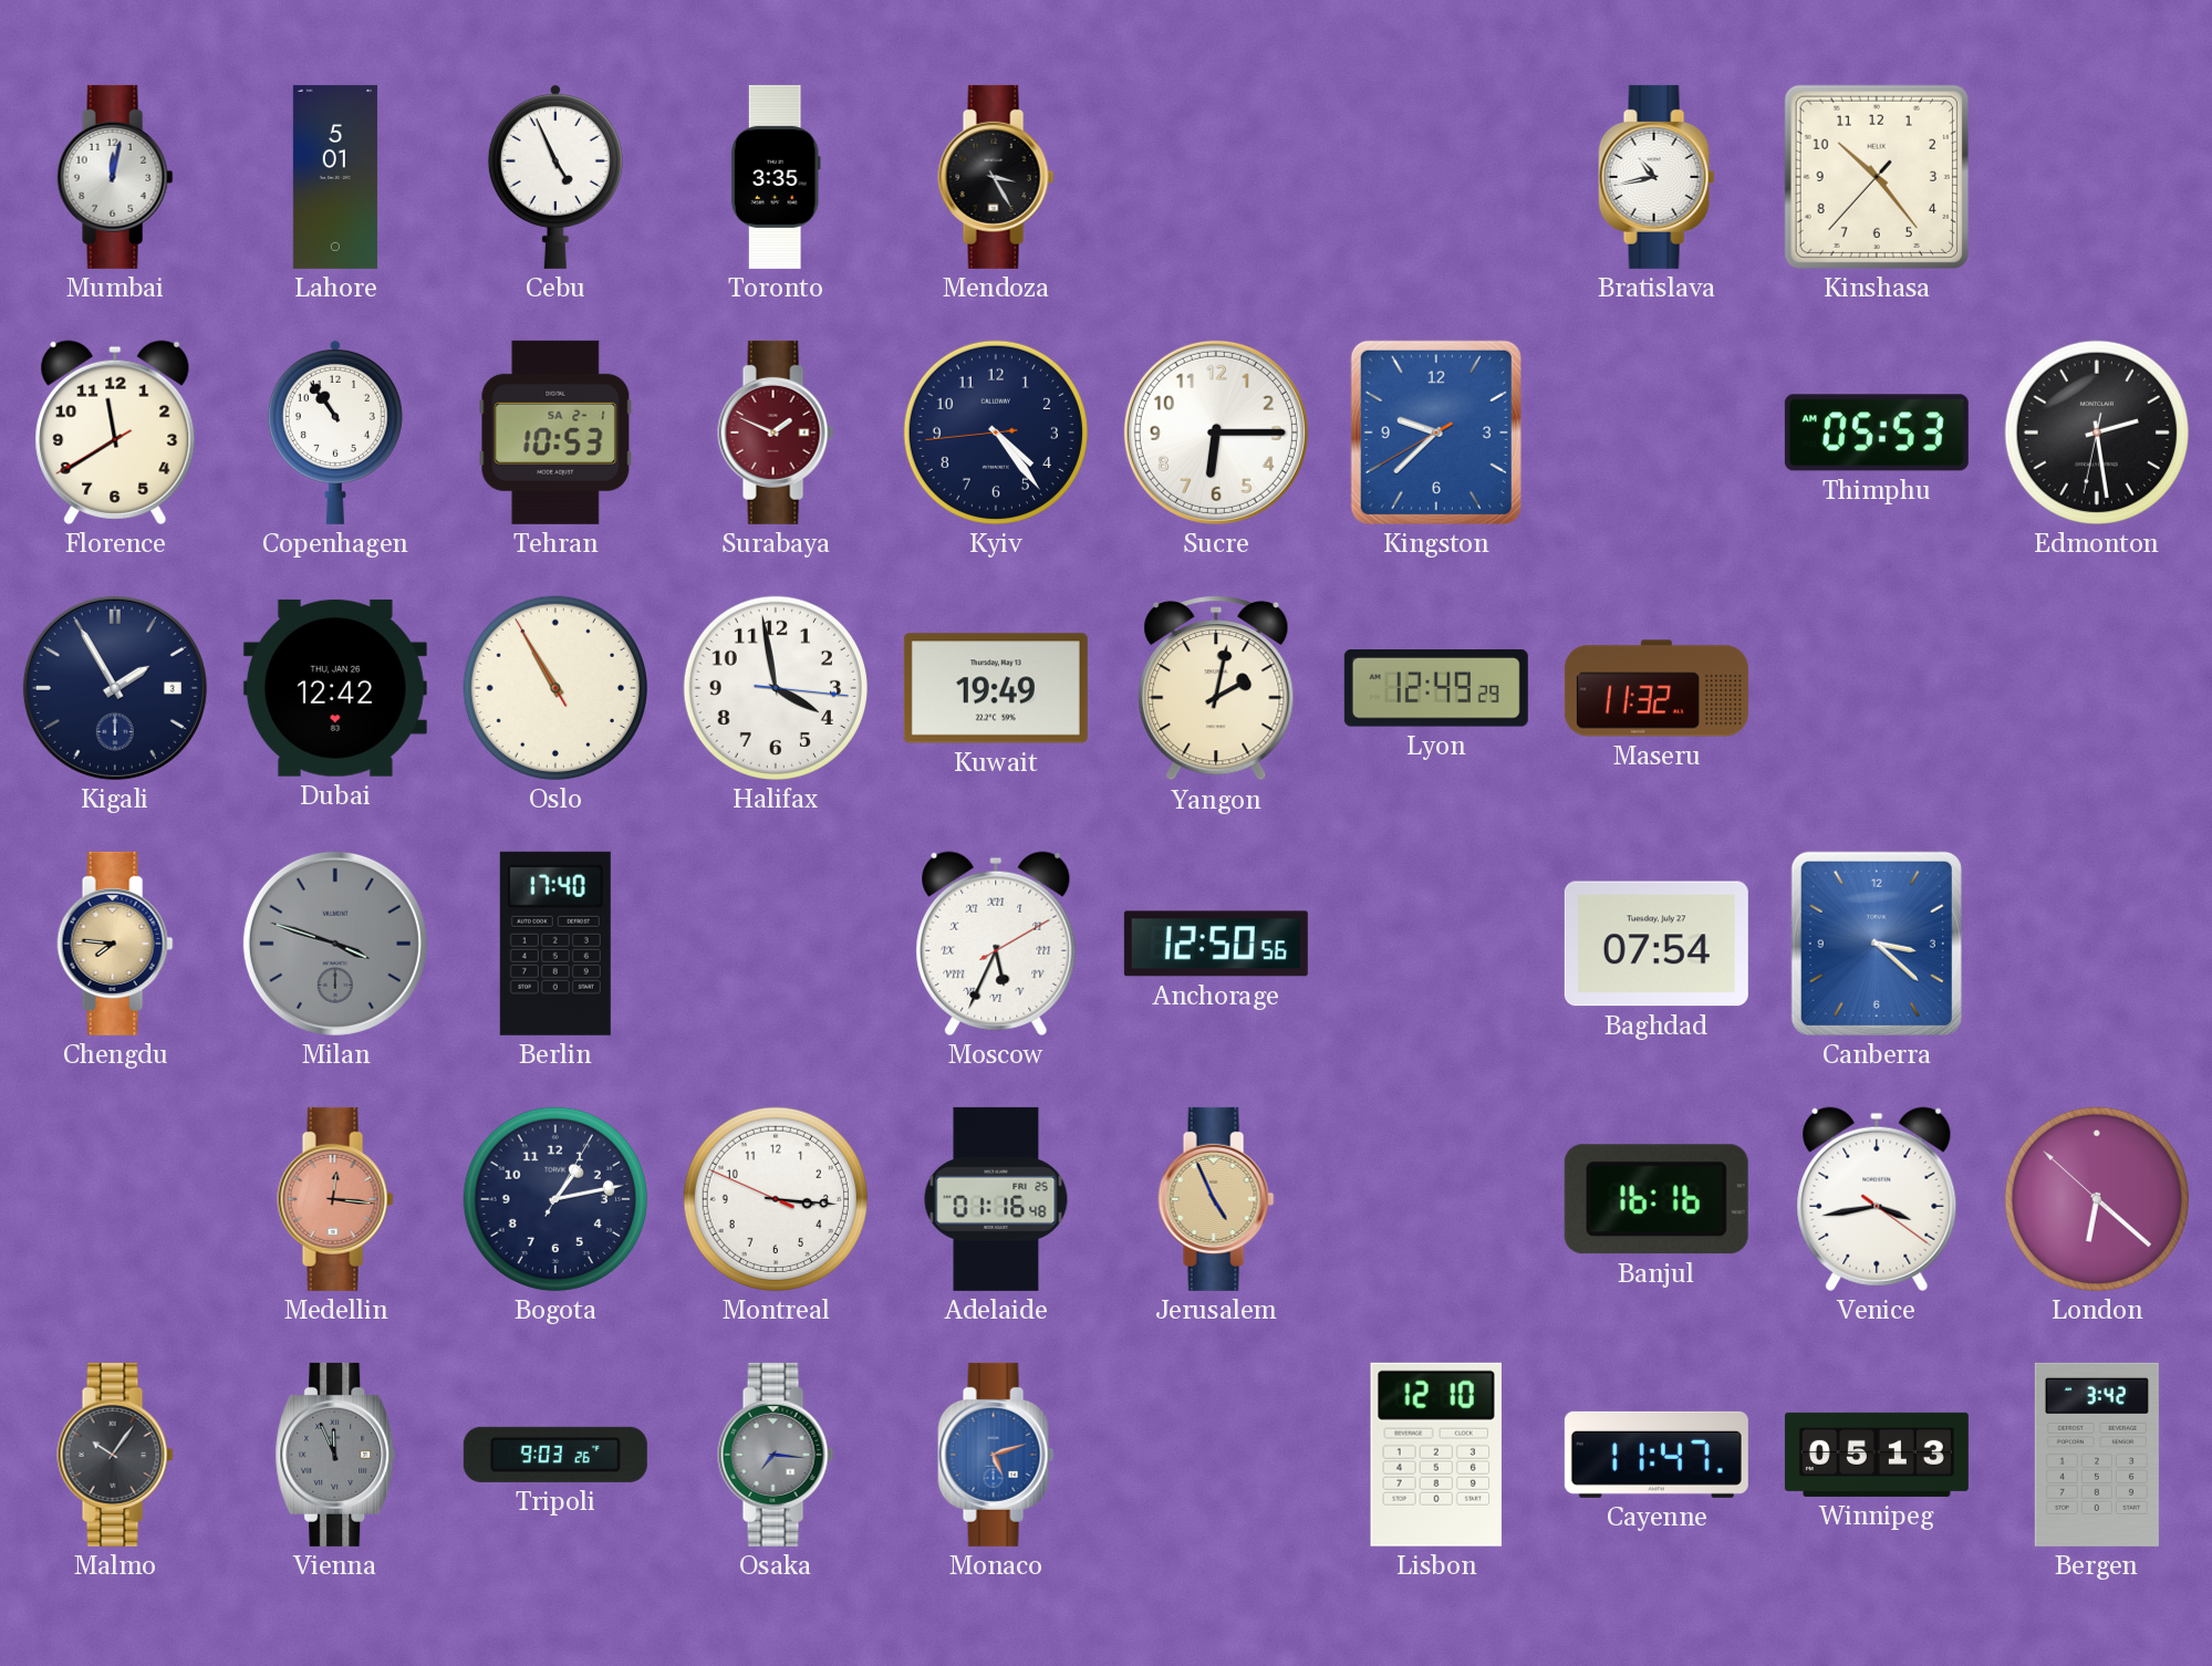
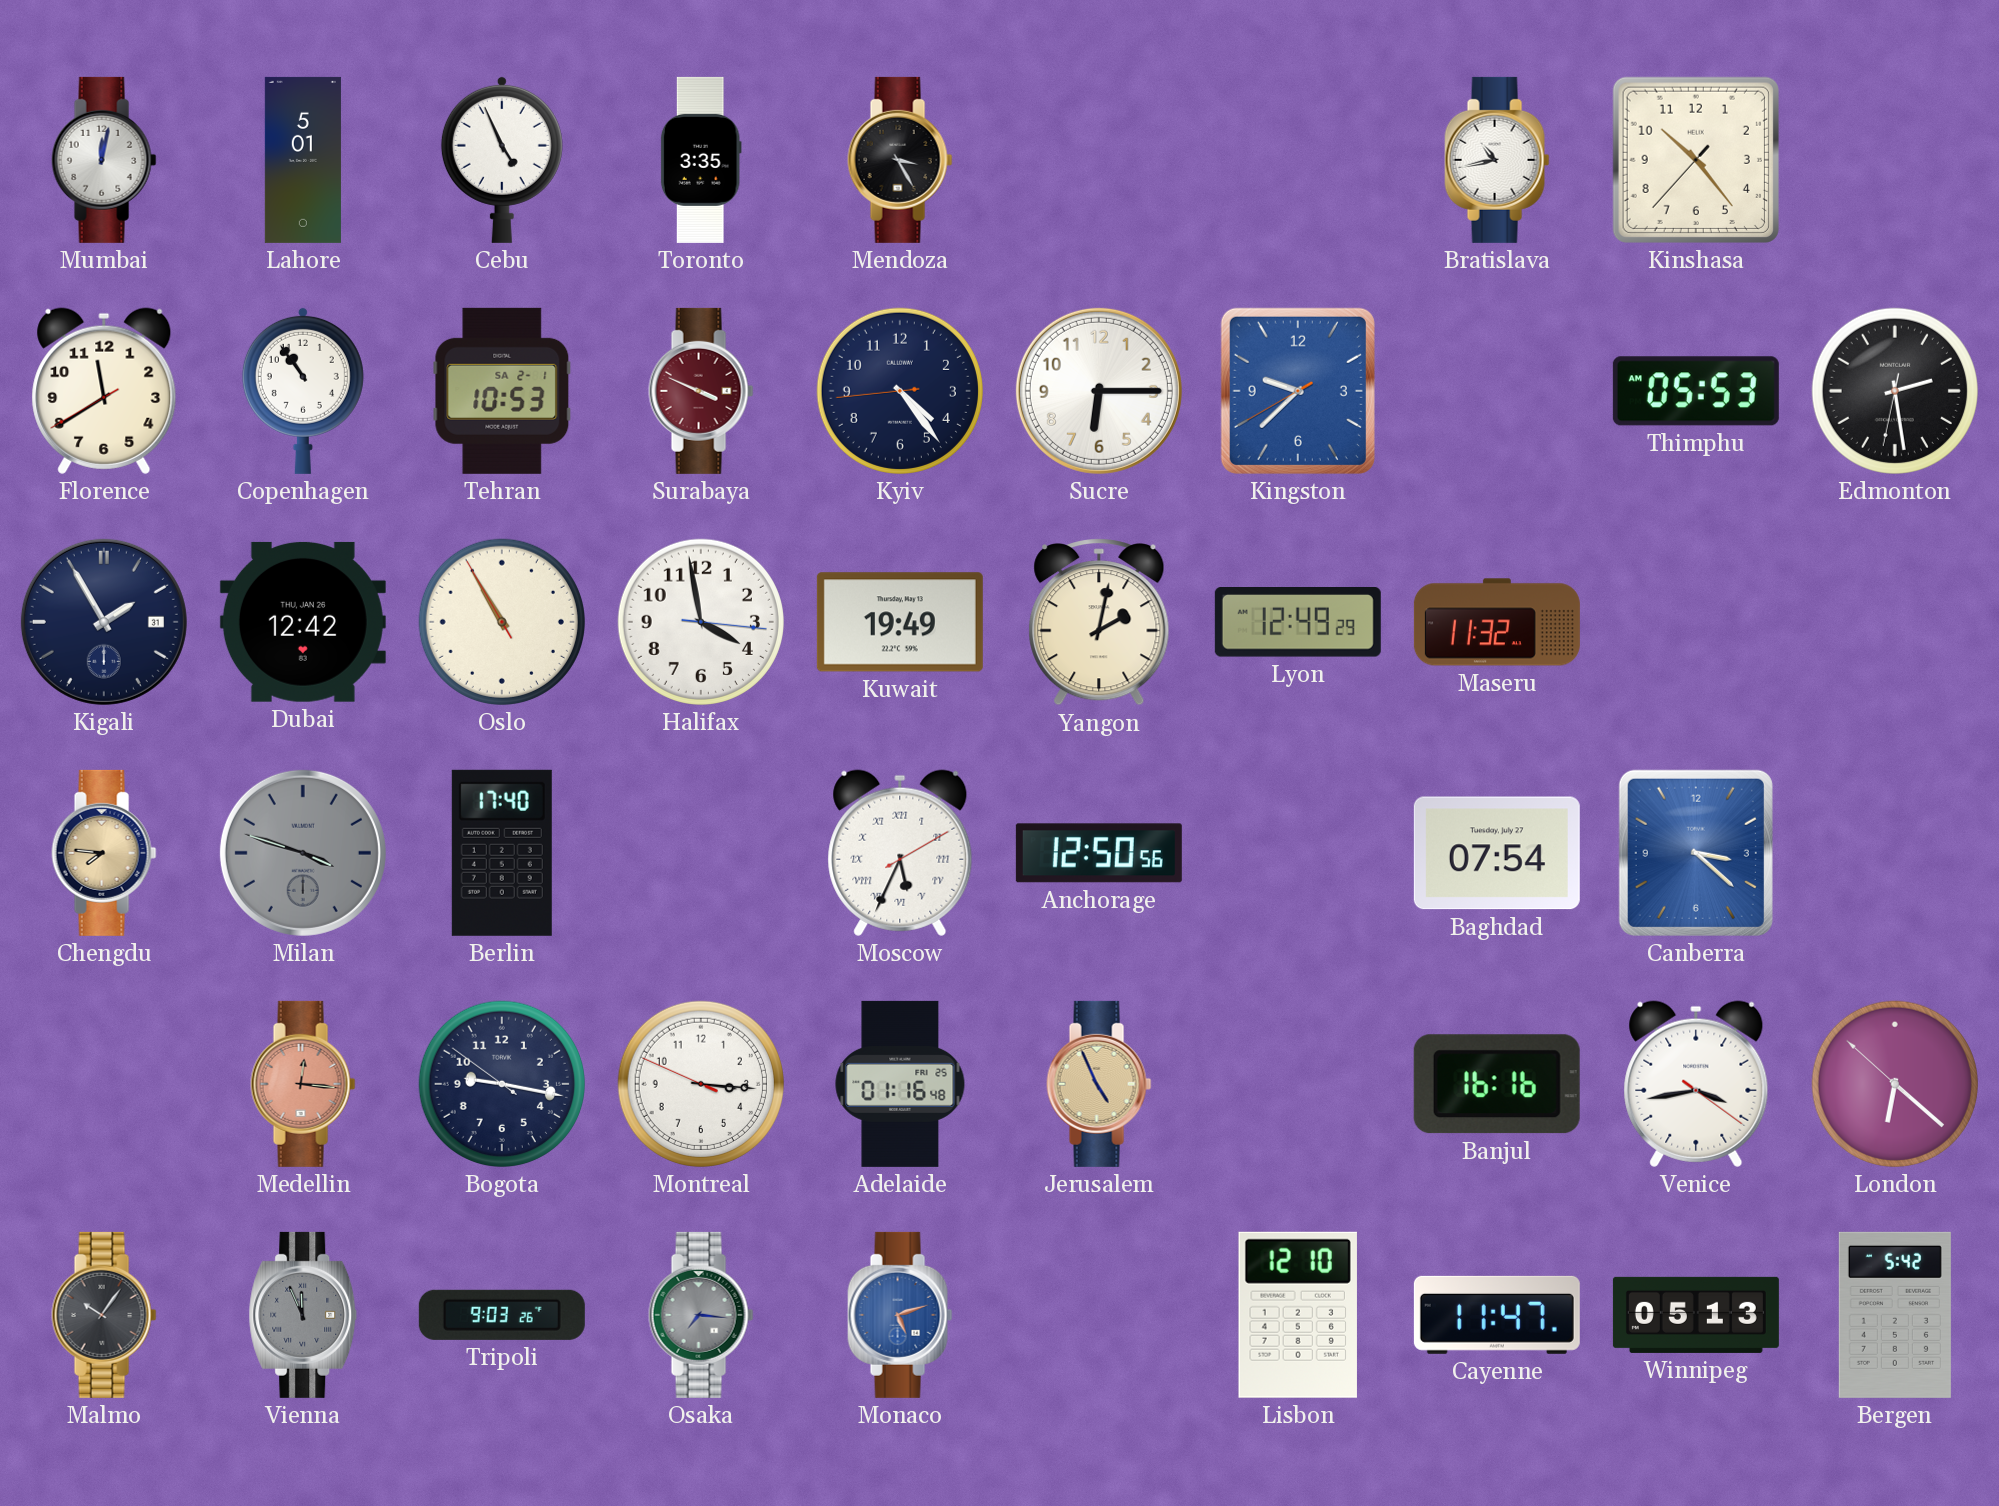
Surabaya: 1:49 -> 3:49 (701, 391)
Kigali date: 3 -> 31 (104, 622)
Bogota: 1:13 -> 9:16 (502, 1084)
Bergen: 3:42 -> 5:42 (1895, 1315)
